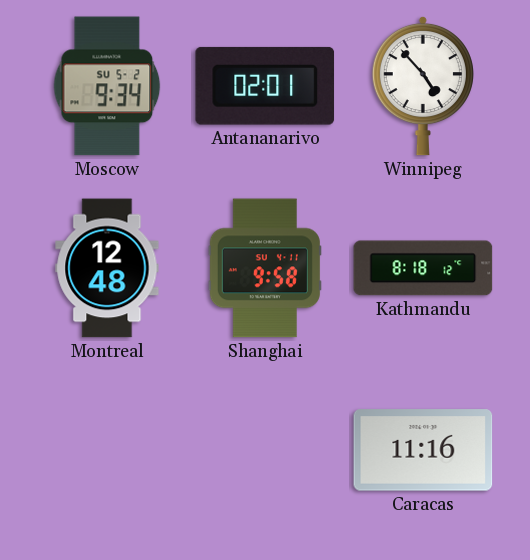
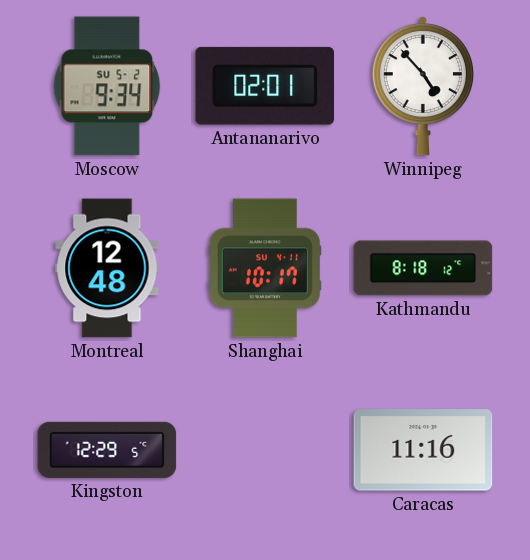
Shanghai: 9:58 -> 10:17 (265, 268)
Kingston: none -> 12:29 (107, 450)
